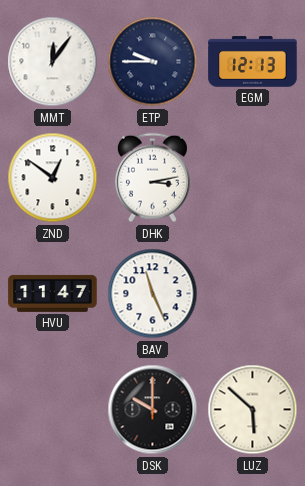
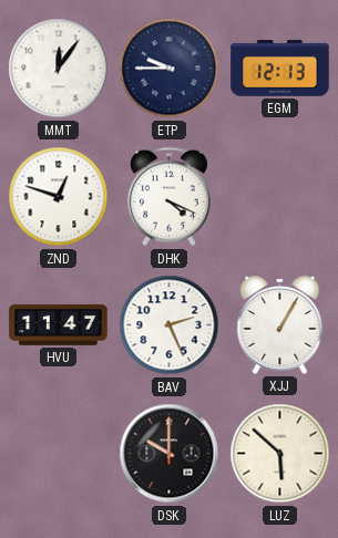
ZND: 12:51 -> 12:48 (59, 197)
DHK: 3:13 -> 4:19 (168, 197)
BAV: 11:26 -> 2:26 (170, 325)
XJJ: none -> 1:05 (280, 324)
